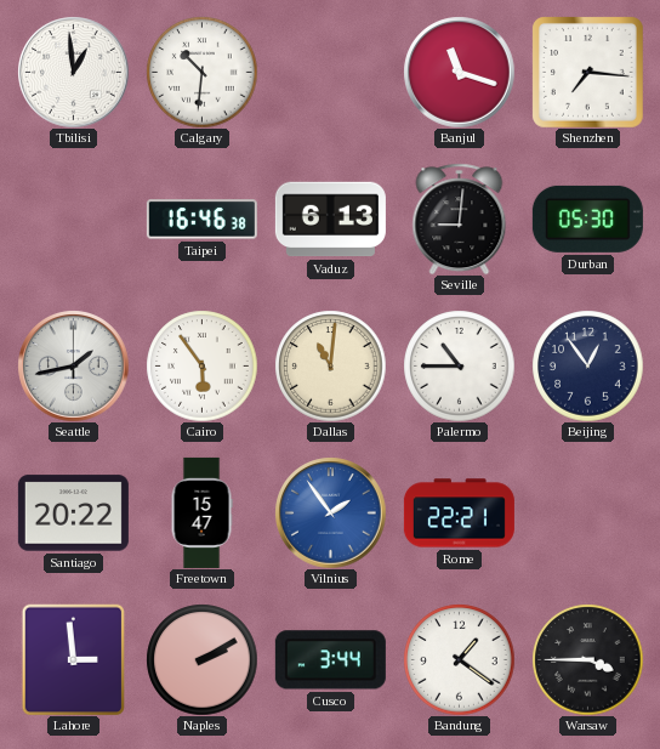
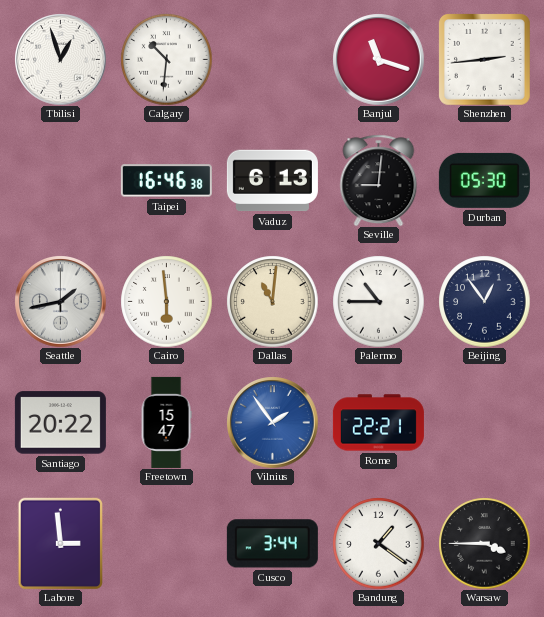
Tbilisi: 12:59 -> 12:57 (60, 59)
Shenzhen: 7:16 -> 2:44 (485, 60)
Cairo: 5:54 -> 5:59 (166, 301)
Naples: 2:10 -> none (201, 659)
